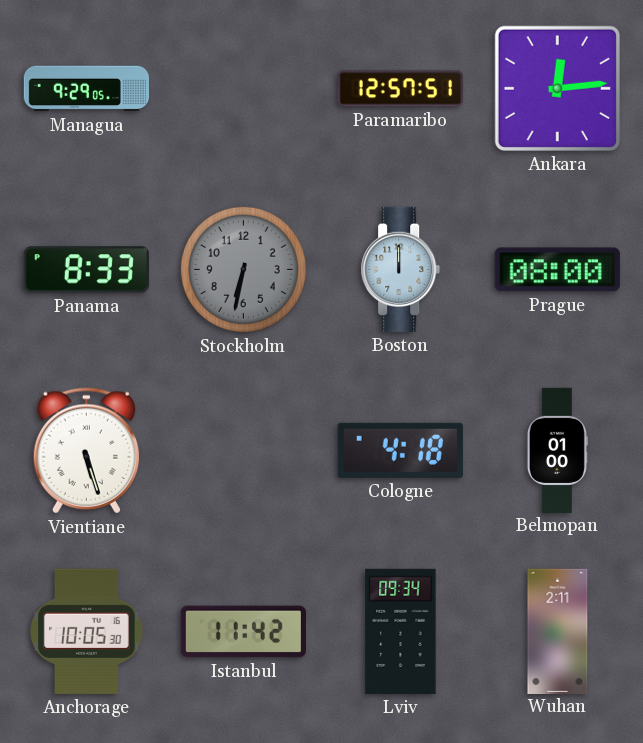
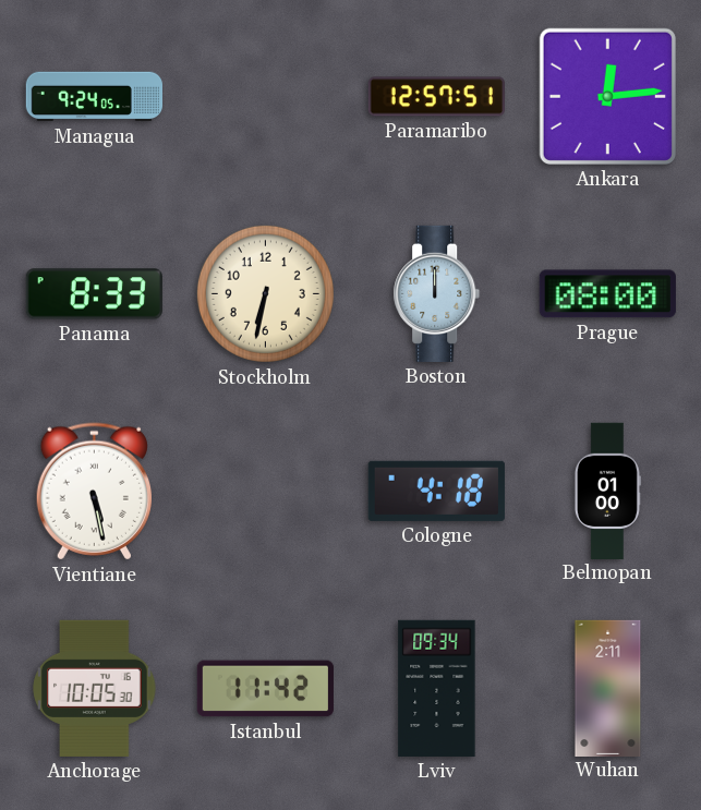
Managua: 9:29 -> 9:24 (94, 97)
Stockholm dial: grey -> cream (265, 293)
Vientiane: 5:27 -> 5:28 (94, 492)
